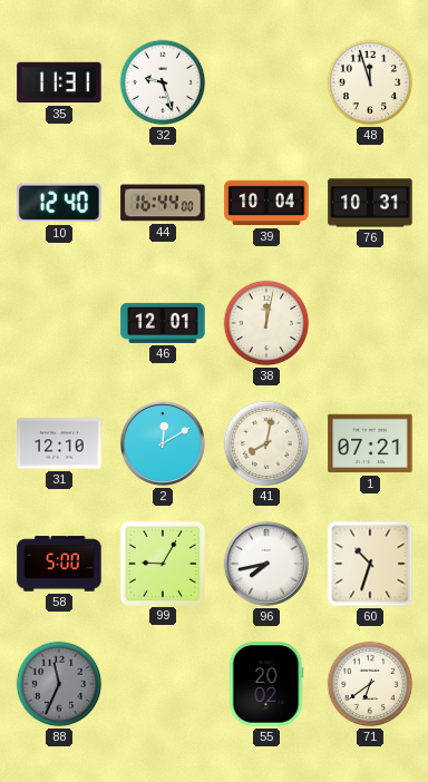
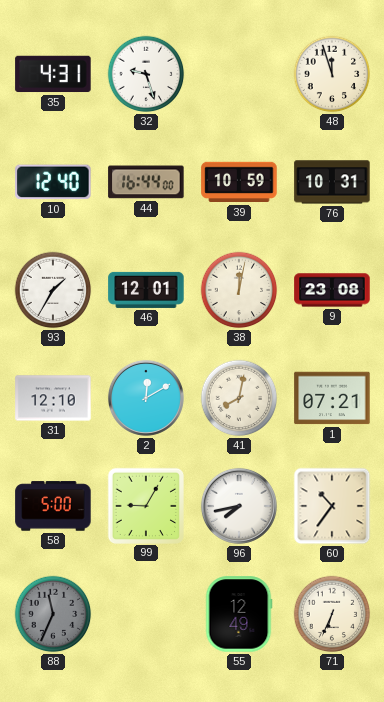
35: 11:31 -> 4:31 (53, 74)
39: 10:04 -> 10:59 (239, 182)
93: none -> 1:35 (53, 290)
9: none -> 23:08 (332, 290)
60: 10:33 -> 10:36 (332, 506)
55: 20:02 -> 12:49 (239, 614)
71: 6:39 -> 6:34 (332, 614)
